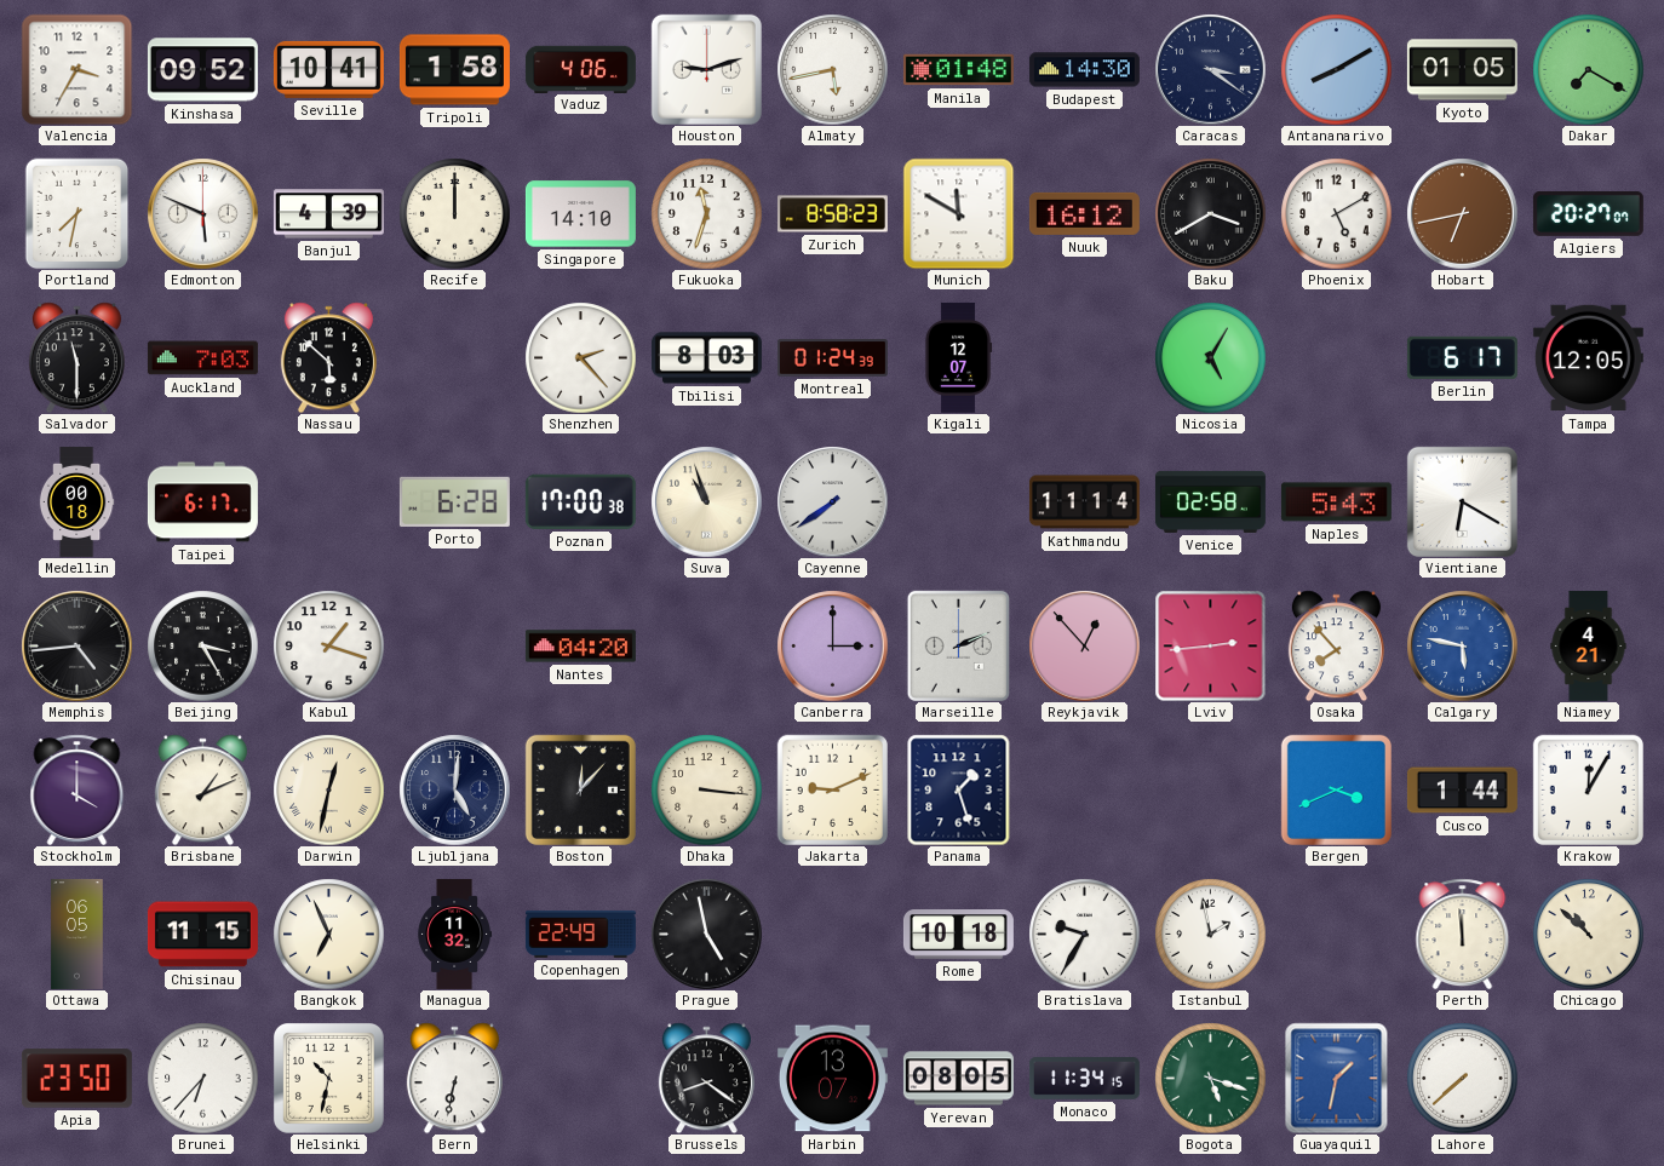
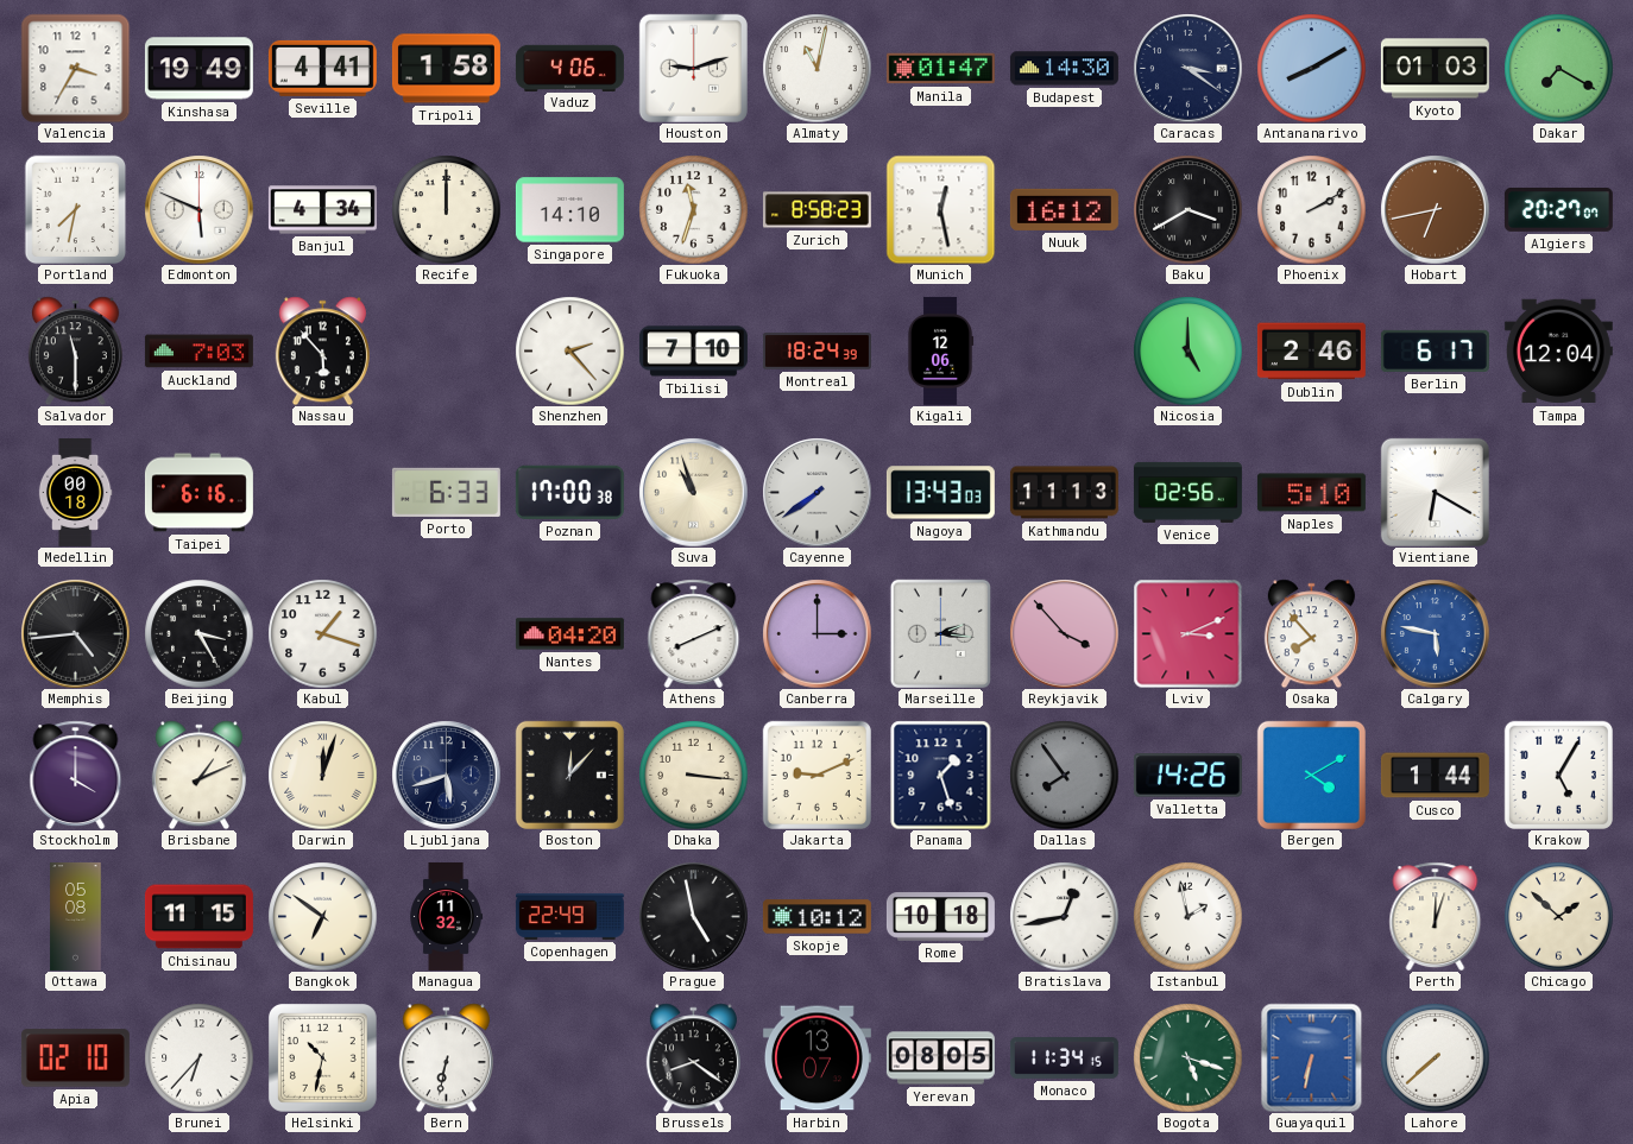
Kinshasa: 09:52 -> 19:49 (198, 69)
Seville: 10:41 -> 4:41 (322, 68)
Almaty: 5:43 -> 11:02 (816, 68)
Manila: 01:48 -> 01:47 (940, 69)
Kyoto: 01:05 -> 01:03 (1435, 69)
Banjul: 4:39 -> 4:34 (322, 210)
Munich: 11:50 -> 12:28 (940, 209)
Phoenix: 5:10 -> 2:10 (1311, 209)
Nassau: 5:52 -> 5:53 (322, 350)
Tbilisi: 8:03 -> 7:10 (693, 352)
Montreal: 01:24 -> 18:24 (816, 352)
Kigali: 12:07 -> 12:06 (940, 350)
Nicosia: 5:05 -> 5:00 (1187, 350)
Dublin: none -> 2:46 (1311, 352)
Tampa: 12:05 -> 12:04 (1558, 352)
Taipei: 6:17 -> 6:16 (198, 493)
Porto: 6:28 -> 6:33 (446, 492)
Nagoya: none -> 13:43 (940, 493)
Kathmandu: 11:14 -> 11:13 (1064, 493)
Venice: 02:58 -> 02:56 (1187, 492)
Naples: 5:43 -> 5:10 (1311, 493)
Athens: none -> 8:11 (694, 633)
Marseille: 2:11 -> 2:16 (940, 633)
Reykjavik: 12:53 -> 3:53 (1064, 633)
Lviv: 2:44 -> 3:11 (1187, 633)
Niamey: 4:21 -> none (1589, 645)
Darwin: 12:32 -> 12:03 (322, 775)
Ljubljana: 5:01 -> 5:42 (446, 775)
Dallas: none -> 7:54 (1064, 775)
Valletta: none -> 14:26 (1187, 776)
Bergen: 3:41 -> 4:10 (1311, 775)
Krakow: 12:05 -> 5:05 (1558, 775)
Ottawa: 06:05 -> 05:08 (76, 916)
Bangkok: 6:56 -> 6:51 (322, 916)
Skopje: none -> 10:12 (816, 917)
Bratislava: 9:35 -> 12:43 (1064, 916)
Perth: 11:59 -> 12:03 (1436, 916)
Chicago: 10:52 -> 1:52 (1558, 916)
Apia: 23:50 -> 02:10 (75, 1058)
Guayaquil: 1:32 -> 6:32 (1312, 1057)
